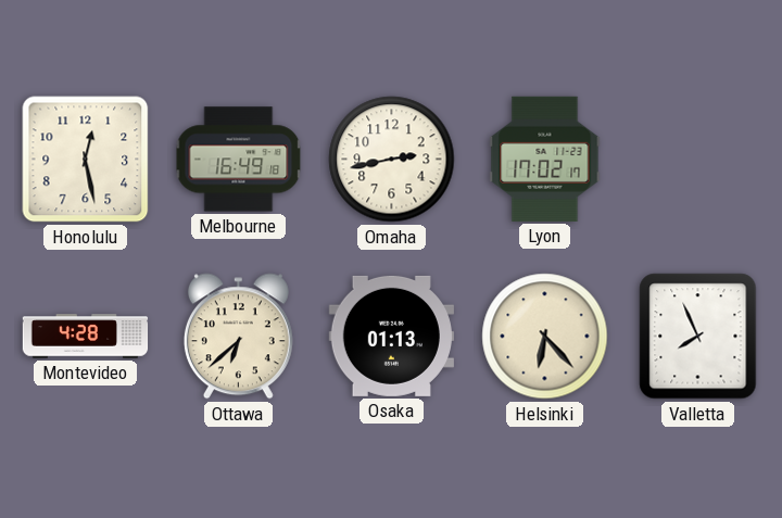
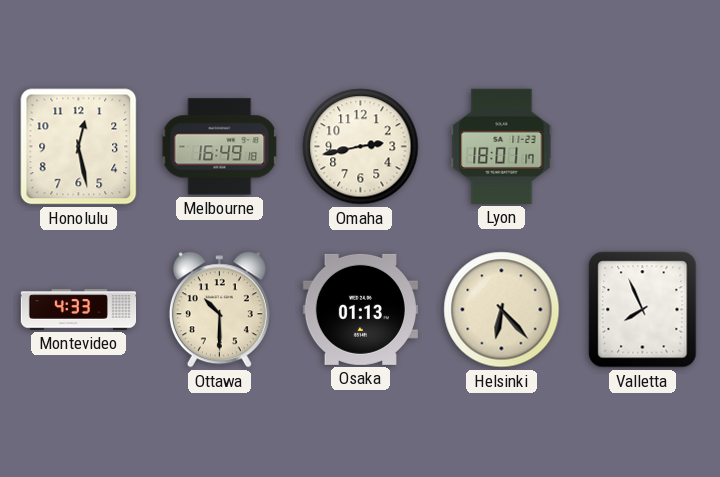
Lyon: 17:02 -> 18:01 (502, 146)
Montevideo: 4:28 -> 4:33 (79, 310)
Ottawa: 6:38 -> 10:30 (219, 310)
